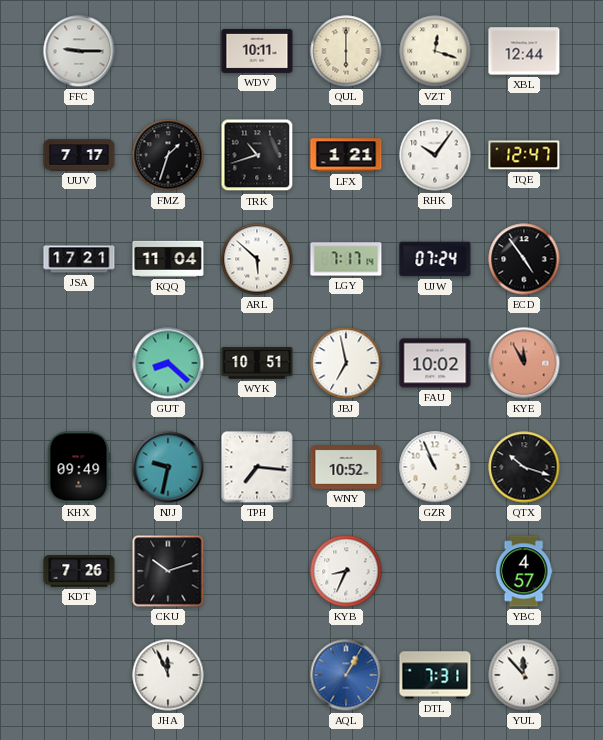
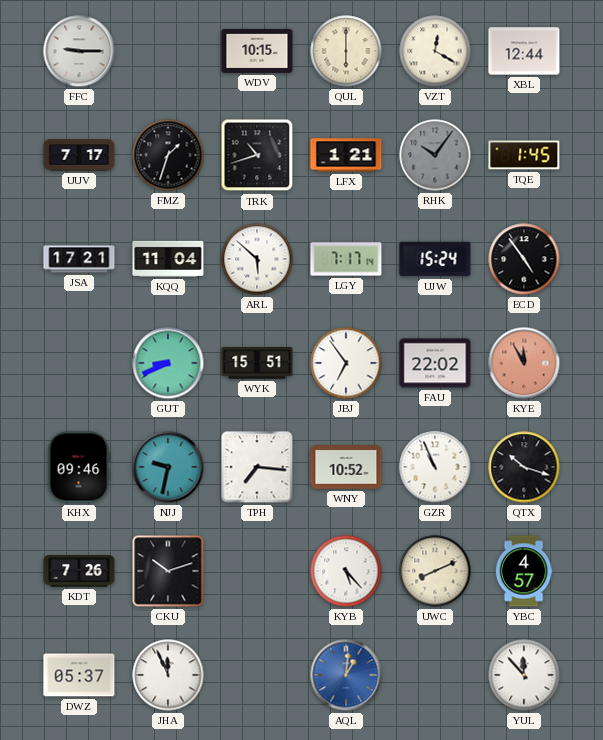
WDV: 10:11 -> 10:15 (257, 51)
VZT: 12:18 -> 12:20 (435, 51)
RHK dial: white -> grey (435, 155)
TQE: 12:47 -> 1:45 (524, 155)
UJW: 07:24 -> 15:24 (435, 259)
GUT: 8:22 -> 8:41 (168, 363)
WYK: 10:51 -> 15:51 (257, 363)
JBJ: 6:58 -> 6:54 (346, 363)
FAU: 10:02 -> 22:02 (435, 363)
KHX: 09:49 -> 09:46 (79, 467)
KYB: 8:34 -> 5:23 (346, 571)
UWC: none -> 8:11 (435, 571)
DWZ: none -> 05:37 (79, 675)
AQL: 1:05 -> 1:01 (346, 675)
DTL: 7:31 -> none (435, 675)
